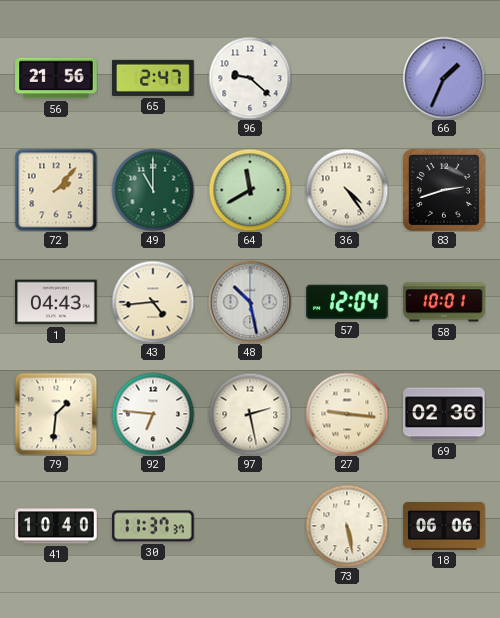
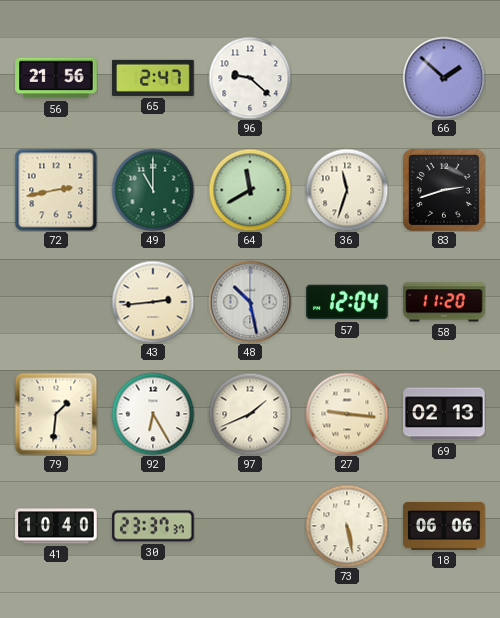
66: 1:34 -> 1:52 (444, 78)
72: 2:07 -> 2:43 (56, 190)
36: 4:24 -> 11:33 (347, 190)
1: 04:43 -> none (56, 302)
43: 4:44 -> 2:44 (153, 302)
58: 10:01 -> 11:20 (444, 302)
92: 6:46 -> 6:25 (153, 414)
97: 2:28 -> 1:41 (250, 414)
69: 02:36 -> 02:13 (444, 414)
30: 11:37 -> 23:37 (153, 526)
